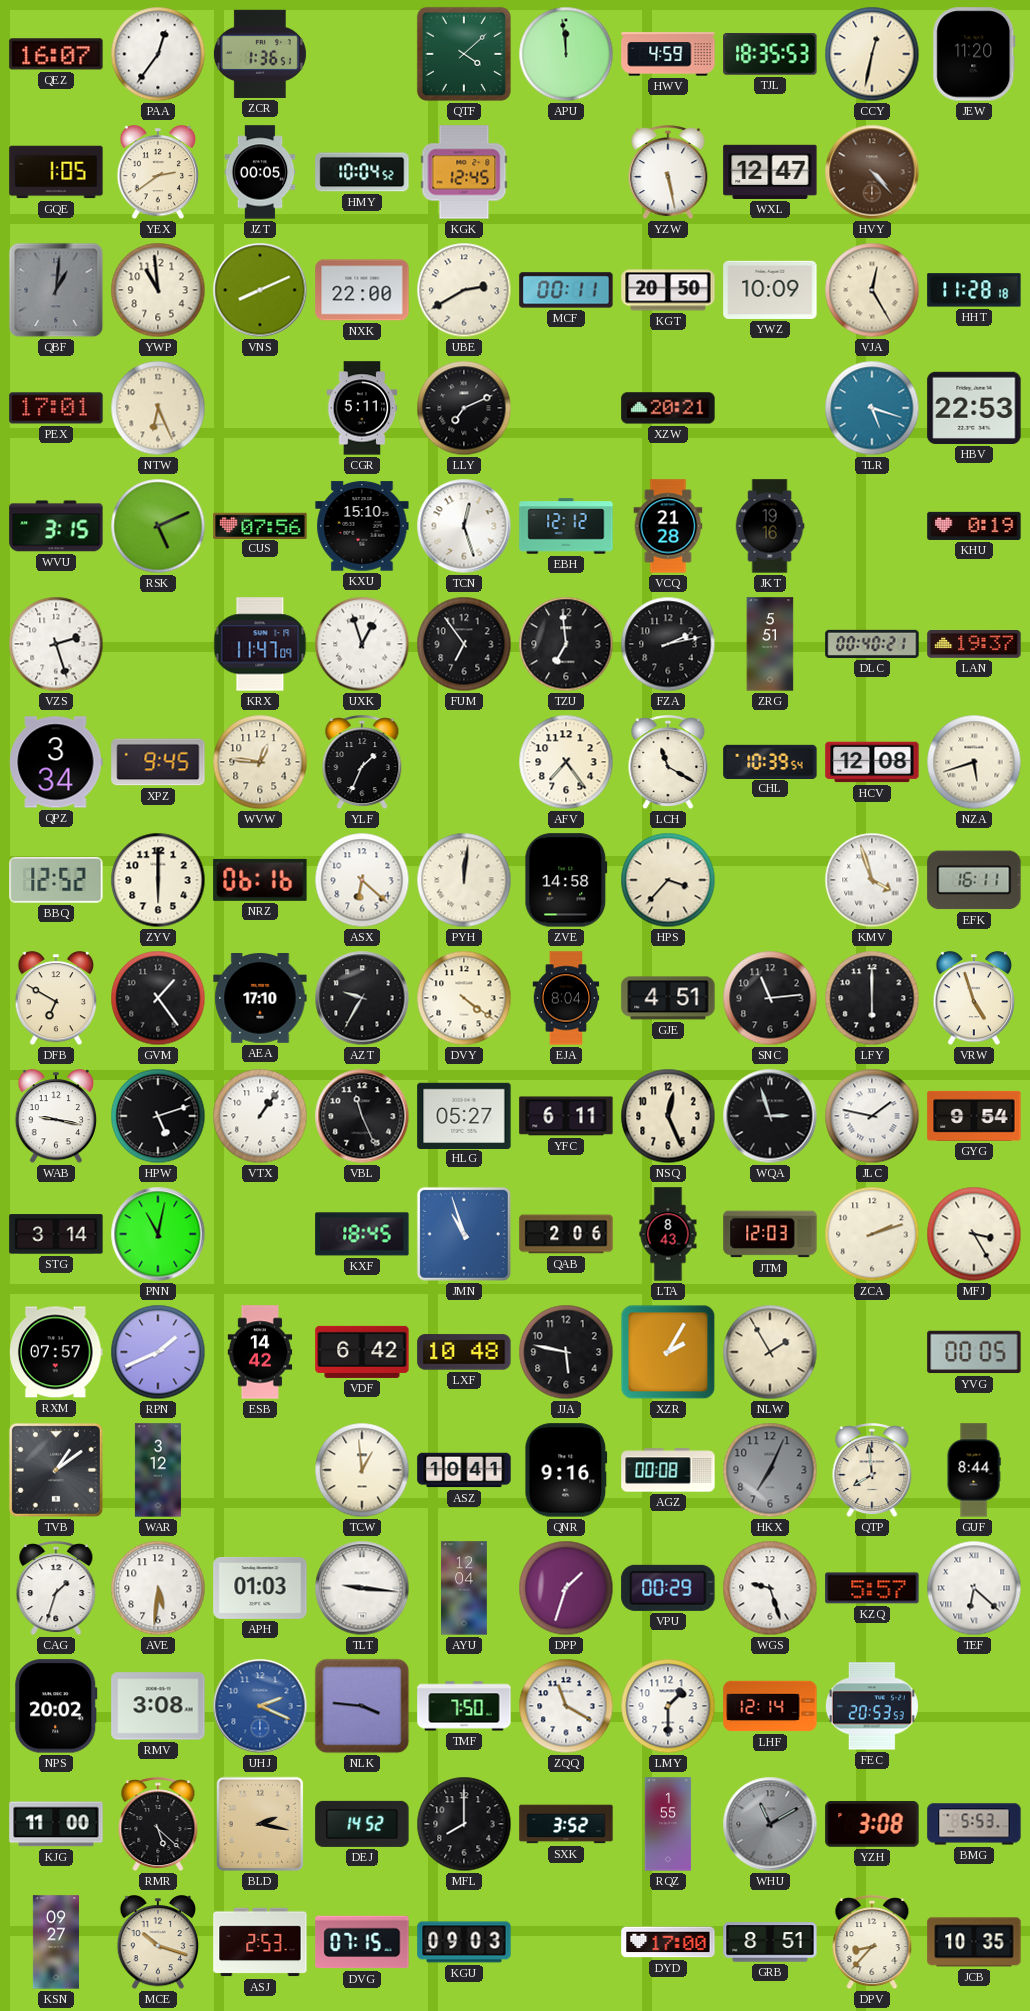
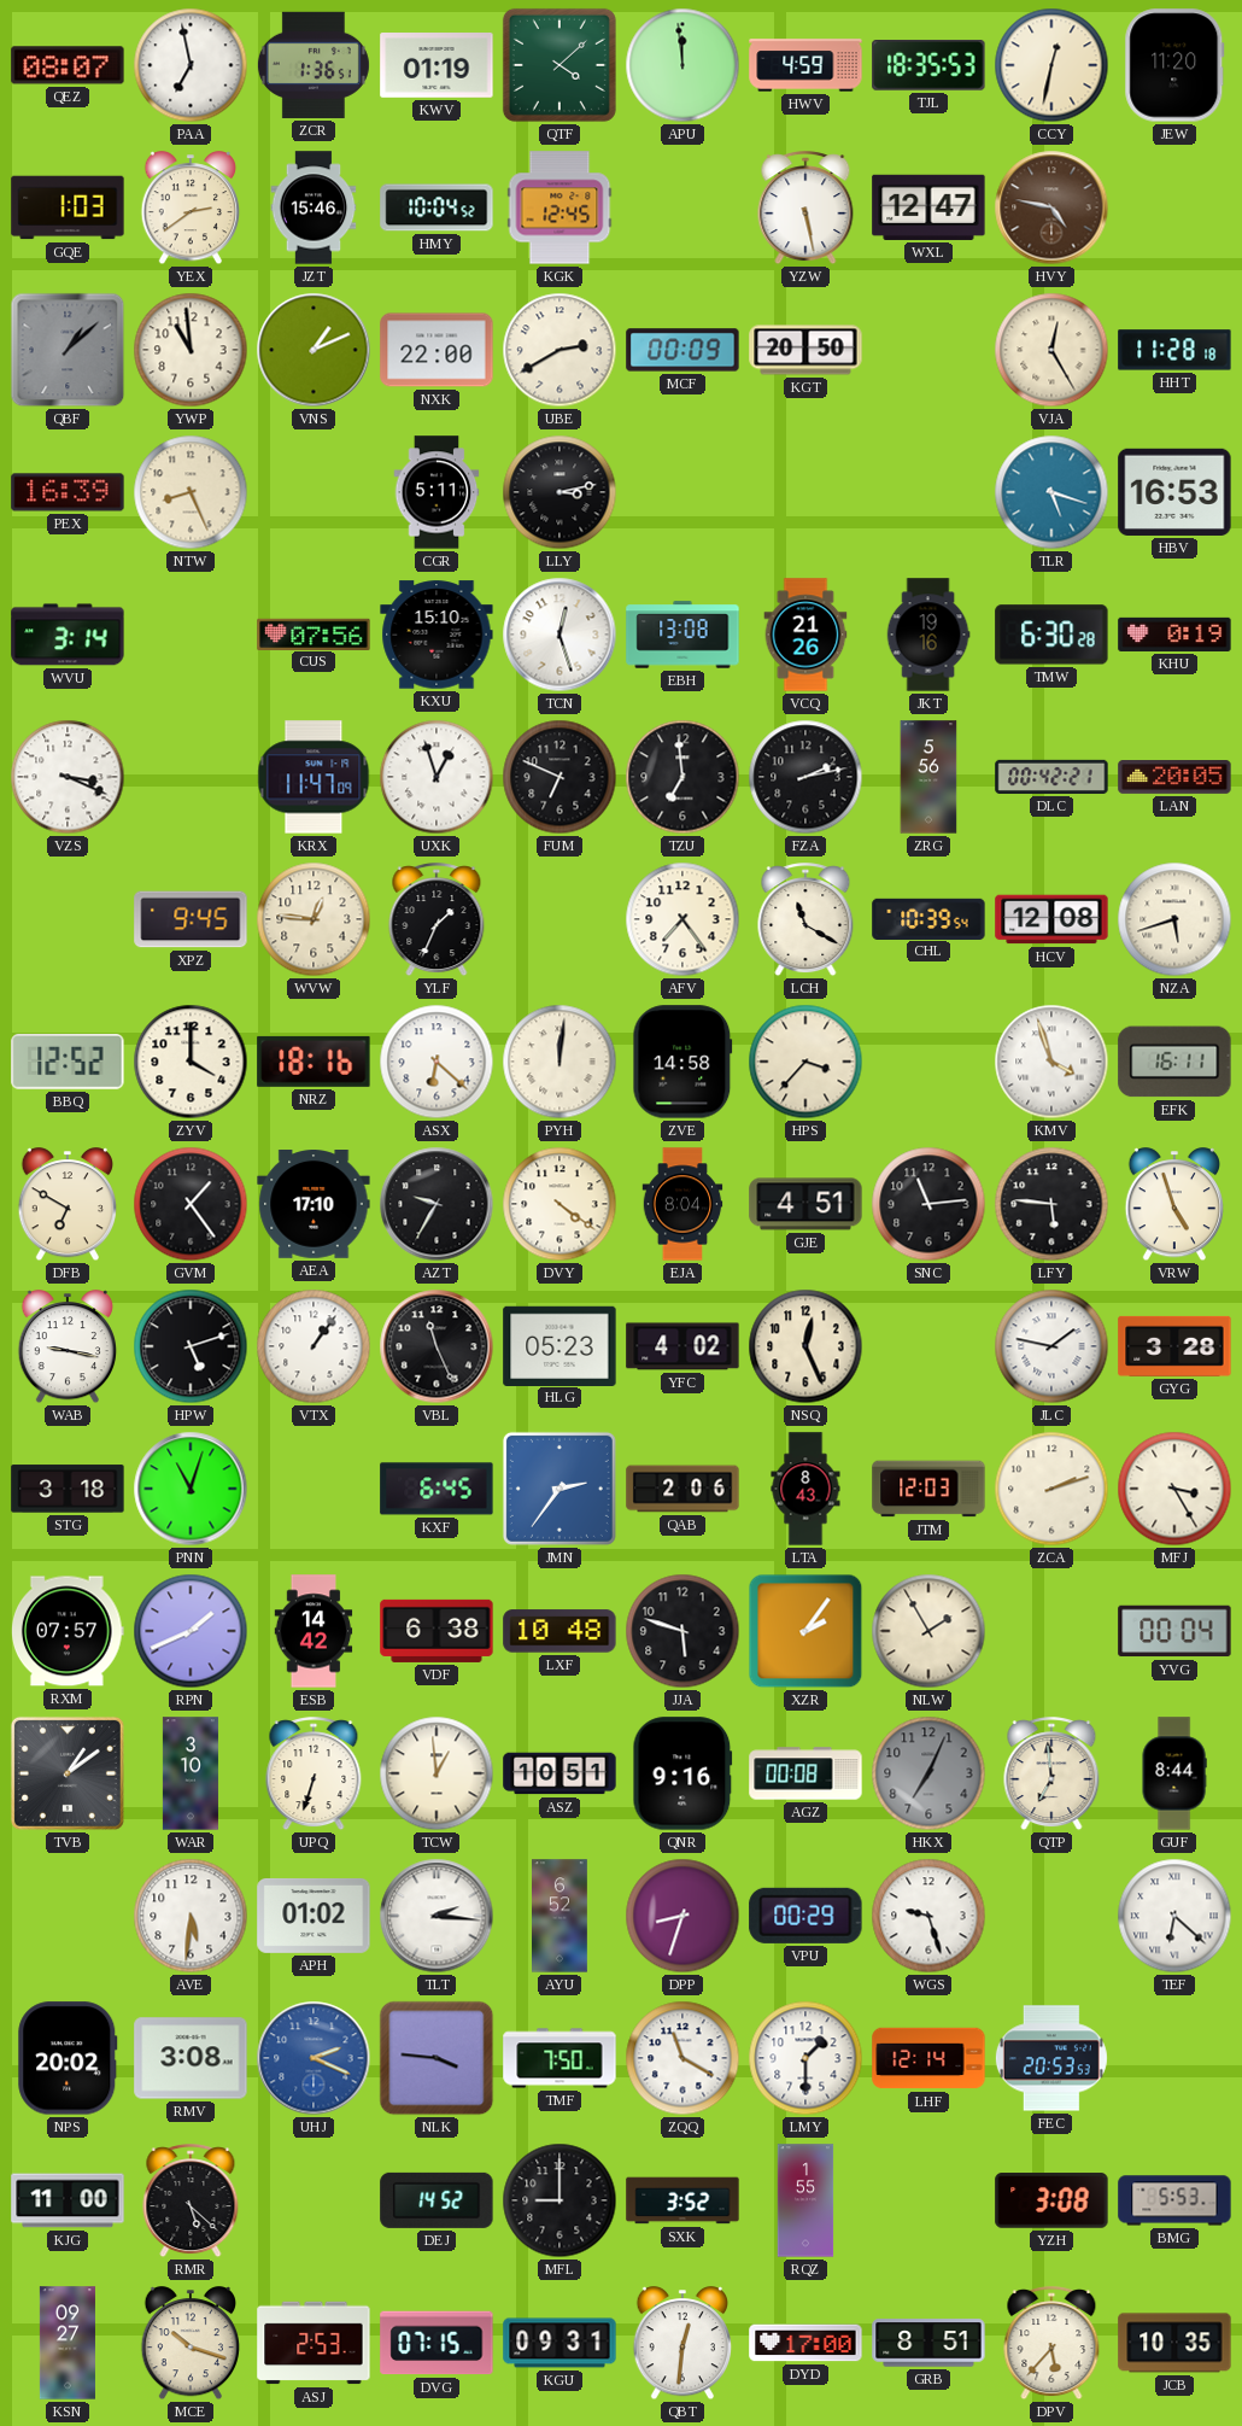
QEZ: 16:07 -> 08:07 (68, 65)
PAA: 12:36 -> 6:58 (191, 65)
KWV: none -> 01:19 (437, 66)
GQE: 1:05 -> 1:03 (68, 207)
JZT: 00:05 -> 15:46 (314, 207)
HVY: 4:23 -> 4:47 (1051, 207)
QBF: 1:01 -> 1:08 (68, 350)
VNS: 8:11 -> 1:11 (314, 350)
MCF: 00:11 -> 00:09 (682, 350)
YWZ: 10:09 -> none (770, 290)
PEX: 17:01 -> 16:39 (68, 492)
NTW: 6:26 -> 8:26 (191, 492)
LLY: 7:11 -> 3:13 (560, 492)
XZW: 20:21 -> none (668, 408)
HBV: 22:53 -> 16:53 (1174, 492)
WVU: 3:15 -> 3:14 (68, 635)
RSK: 5:11 -> none (158, 526)
EBH: 12:12 -> 13:08 (682, 635)
VCQ: 21:28 -> 21:26 (805, 635)
TMW: none -> 6:30 (1051, 635)
VZS: 2:27 -> 3:19 (68, 777)
FUM: 6:54 -> 6:49 (560, 777)
ZRG: 5:51 -> 5:56 (928, 777)
DLC: 00:40 -> 00:42 (1051, 777)
LAN: 19:37 -> 20:05 (1174, 778)
QPZ: 3:34 -> none (56, 762)
ZYV: 6:00 -> 4:00 (191, 1062)
NRZ: 06:16 -> 18:16 (314, 1062)
LFY: 6:00 -> 5:46 (1051, 1204)
HLG: 05:27 -> 05:23 (560, 1345)
YFC: 6:11 -> 4:02 (682, 1346)
WQA: 2:57 -> none (770, 1116)
GYG: 9:54 -> 3:28 (1174, 1346)
STG: 3:14 -> 3:18 (68, 1489)
PNN: 11:02 -> 11:03 (191, 1489)
KXF: 18:45 -> 6:45 (437, 1489)
JMN: 10:57 -> 2:36 (560, 1489)
VDF: 6:42 -> 6:38 (437, 1631)
JJA: 5:47 -> 5:48 (682, 1631)
XZR: 2:05 -> 2:06 (805, 1631)
YVG: 00:05 -> 00:04 (1174, 1631)
WAR: 3:12 -> 3:10 (191, 1773)
UPQ: none -> 6:33 (314, 1775)
ASZ: 10:41 -> 10:51 (560, 1773)
QTP: 7:59 -> 6:59 (1051, 1775)
CAG: 1:33 -> none (56, 1589)
APH: 01:03 -> 01:02 (314, 1916)
TLT: 9:16 -> 2:16 (437, 1916)
AYU: 12:04 -> 6:52 (560, 1916)
DPP: 1:33 -> 8:33 (682, 1916)
KZQ: 5:57 -> none (872, 1588)
BLD: 2:17 -> none (260, 1824)
MFL: 8:00 -> 9:00 (560, 2200)
WHU: 11:10 -> none (770, 1824)
KGU: 09:03 -> 09:31 (560, 2343)
QBT: none -> 12:31 (681, 2344)
DPV: 8:37 -> 5:37 (1051, 2344)
